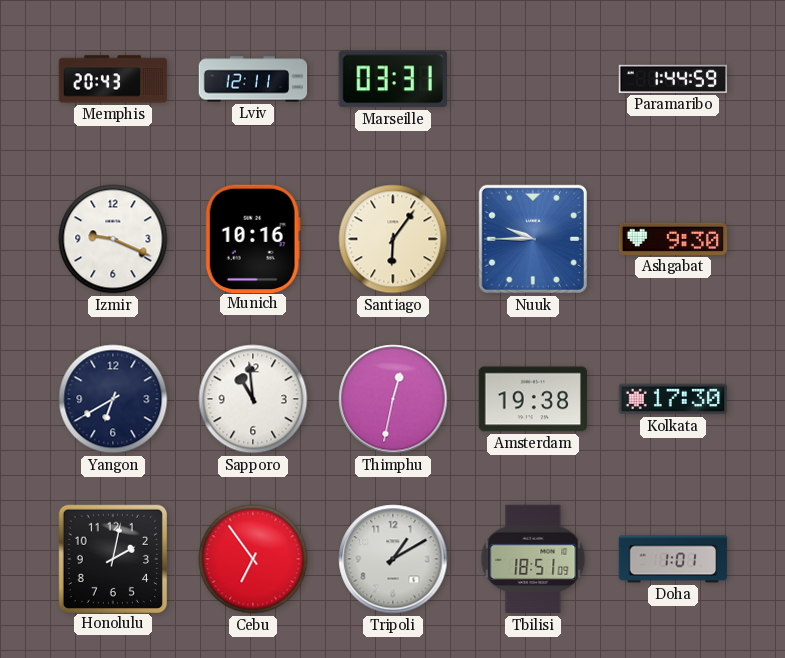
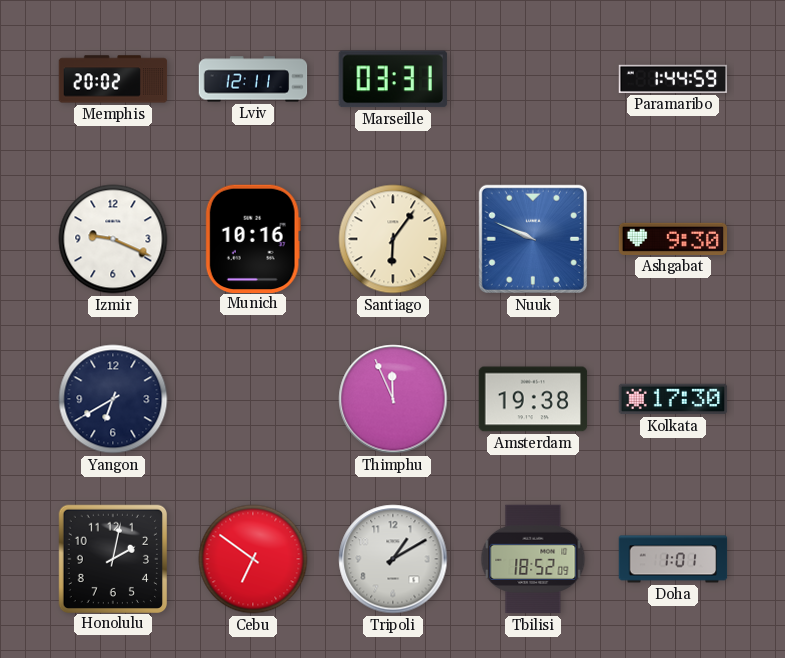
Memphis: 20:43 -> 20:02 (113, 79)
Nuuk: 9:45 -> 9:49 (533, 239)
Sapporo: 10:59 -> none (253, 399)
Thimphu: 12:32 -> 11:56 (393, 399)
Cebu: 6:54 -> 6:51 (253, 559)
Tbilisi: 18:51 -> 18:52 (533, 559)
